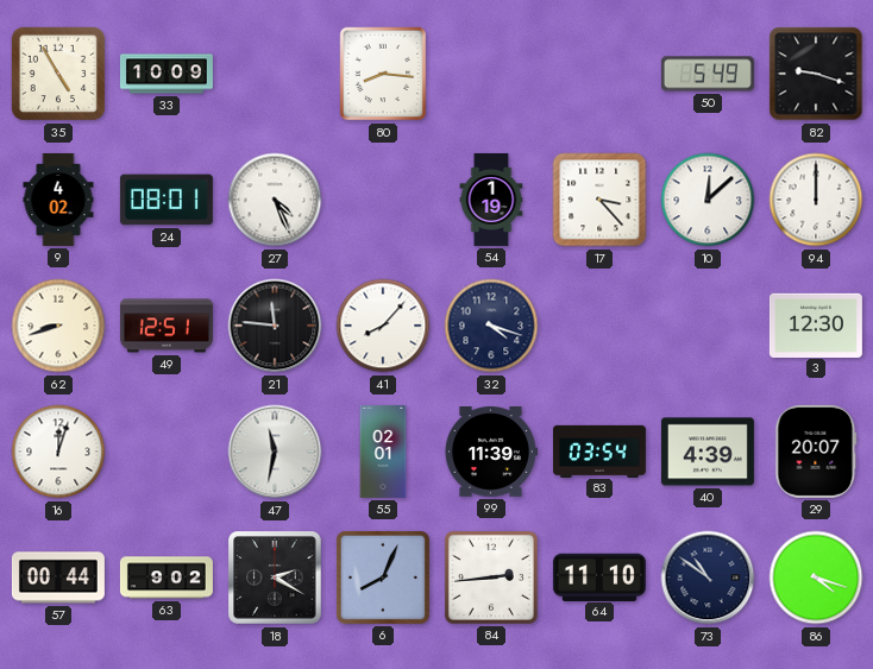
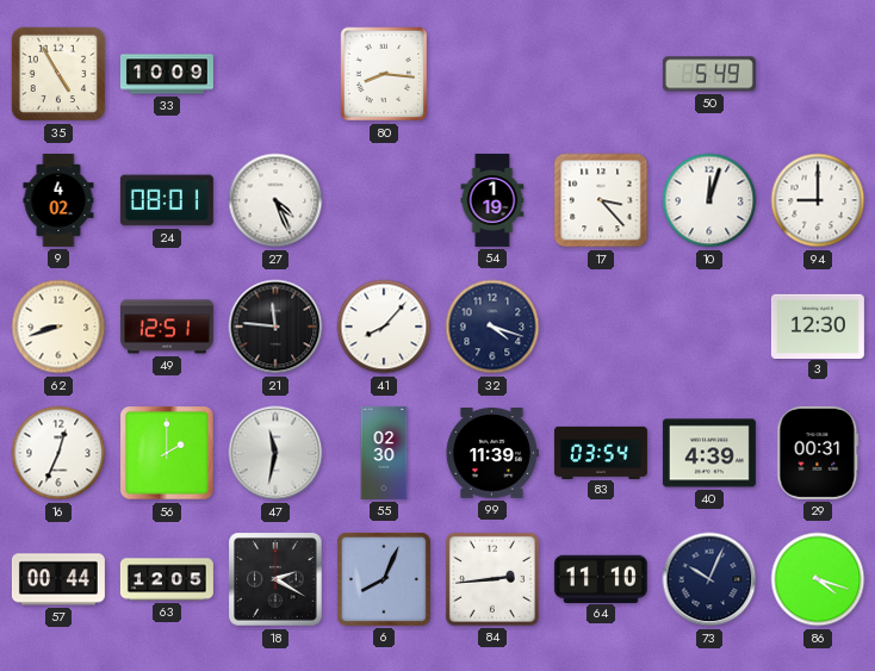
82: 9:18 -> none (816, 74)
10: 12:08 -> 12:03 (709, 200)
94: 12:00 -> 9:00 (818, 200)
16: 12:03 -> 12:34 (58, 453)
56: none -> 2:00 (167, 453)
55: 02:01 -> 02:30 (384, 453)
29: 20:07 -> 00:31 (818, 453)
63: 9:02 -> 12:05 (167, 579)
73: 10:51 -> 10:04 (709, 579)
